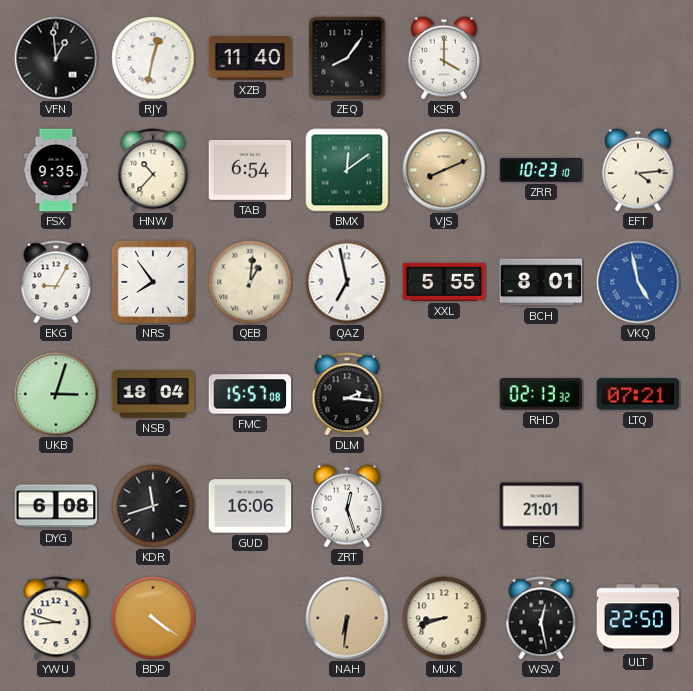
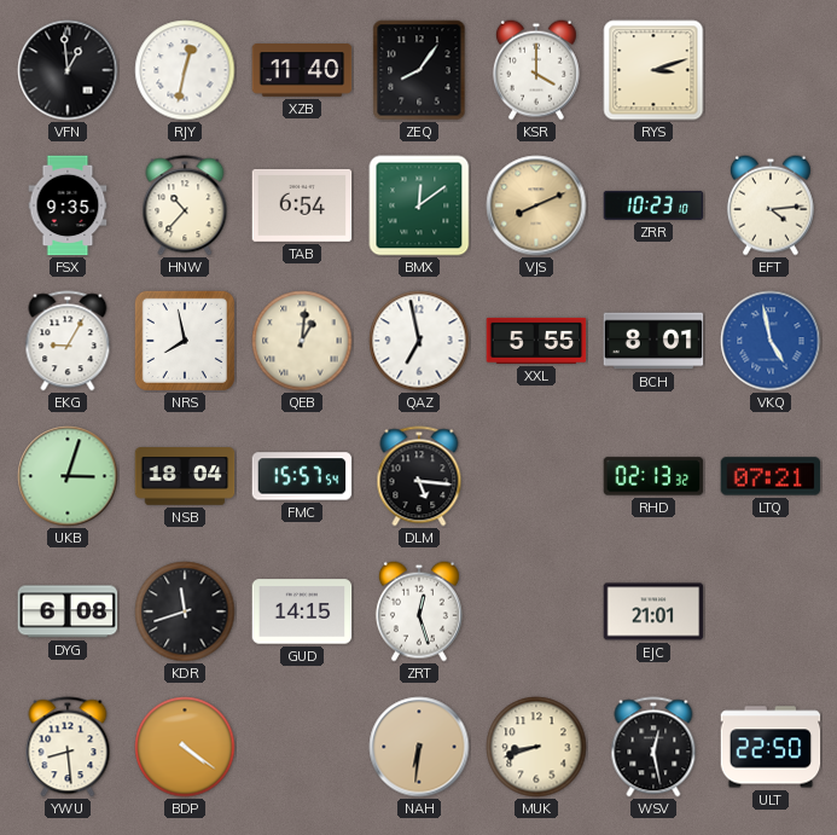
RYS: none -> 3:12 (653, 70)
NRS: 7:54 -> 7:58 (185, 341)
FMC: 15:57:08 -> 15:57:54 (302, 476)
DLM: 2:16 -> 5:16 (419, 476)
GUD: 16:06 -> 14:15 (302, 611)
YWU: 8:48 -> 8:29 (68, 747)
